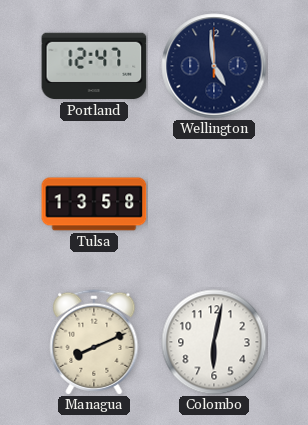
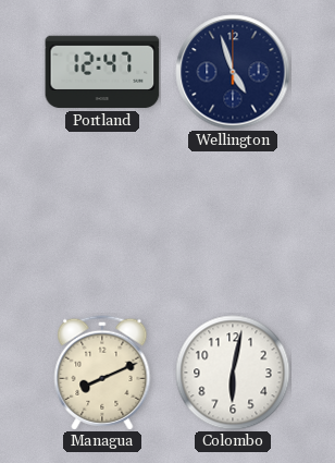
Wellington: 4:59 -> 4:57 (233, 72)
Tulsa: 13:58 -> none (94, 204)
